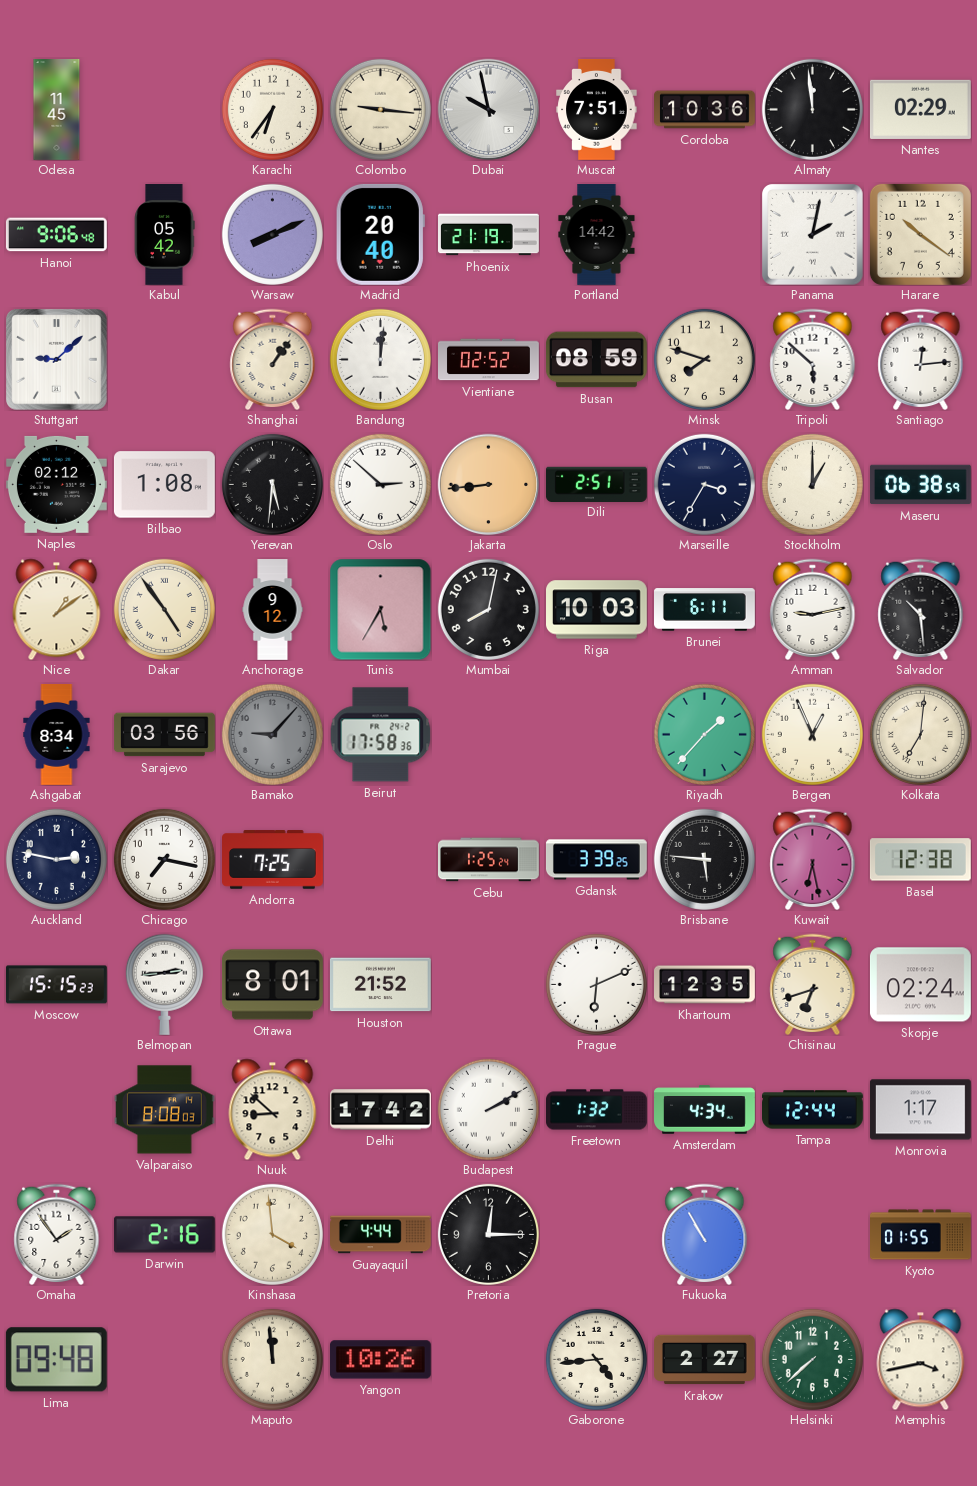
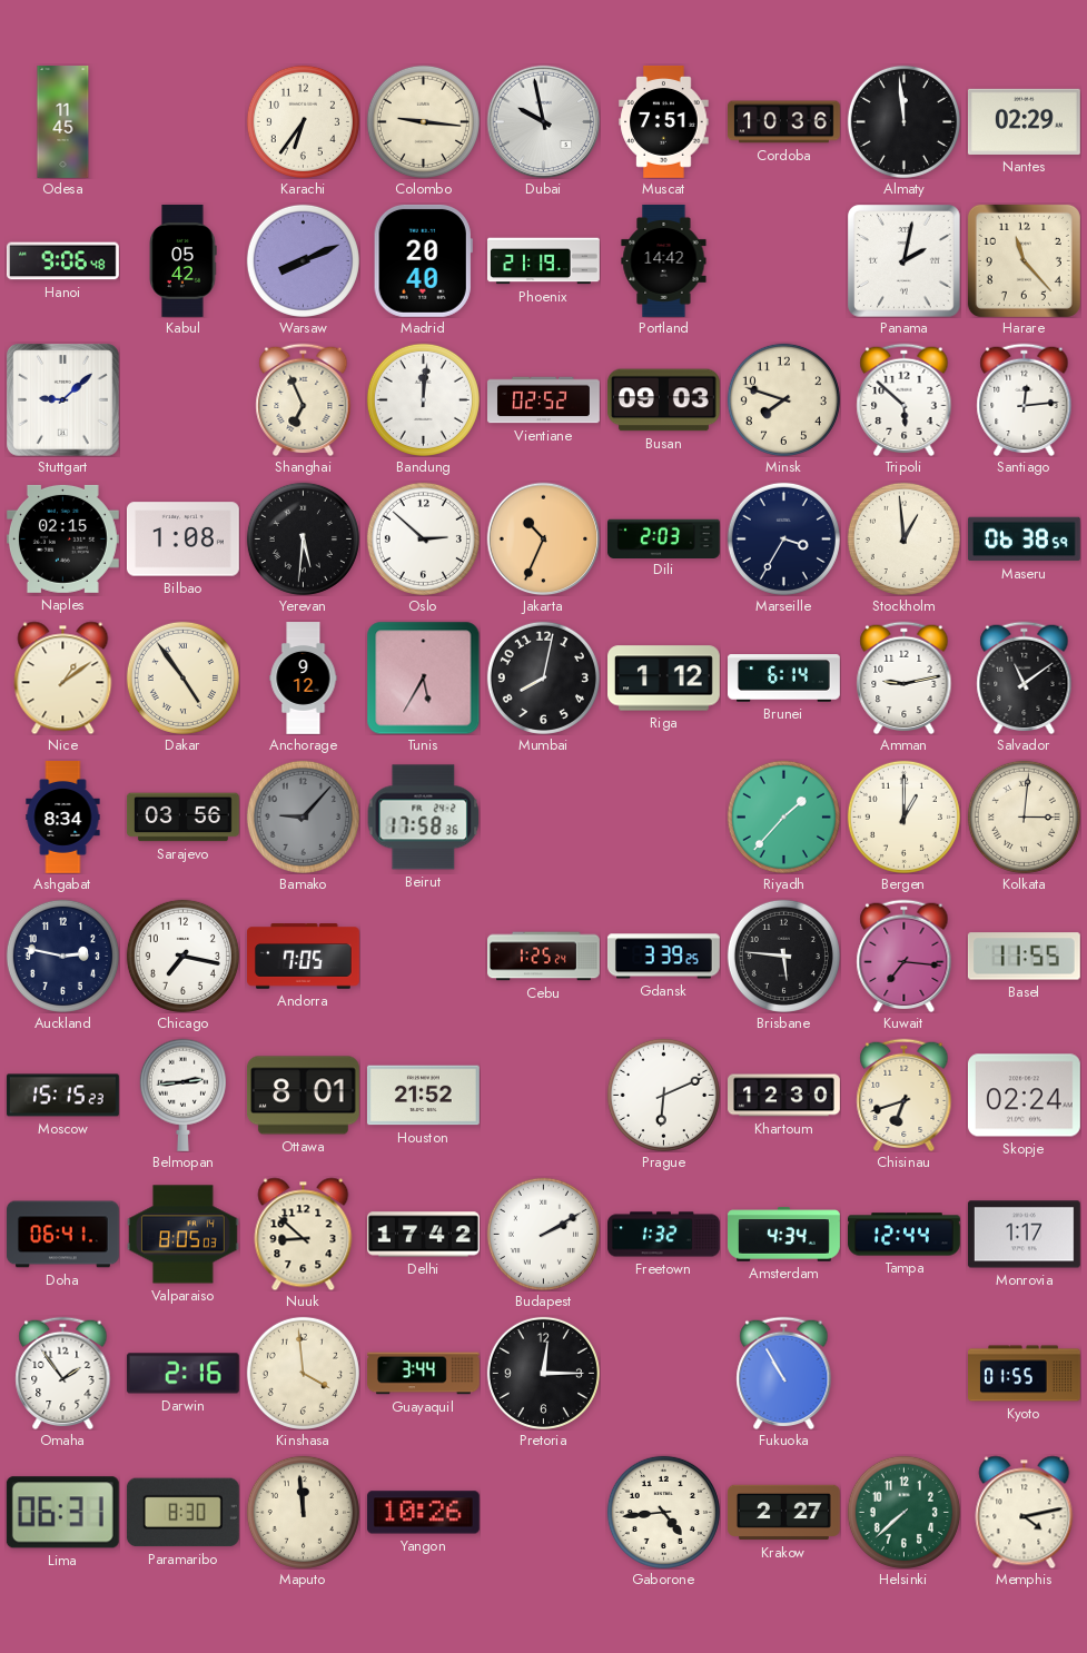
Harare: 10:21 -> 11:23 (1024, 260)
Shanghai: 1:06 -> 6:56 (304, 399)
Busan: 08:59 -> 09:03 (663, 400)
Naples: 02:12 -> 02:15 (62, 538)
Jakarta: 8:44 -> 10:34 (543, 538)
Dili: 2:51 -> 2:03 (663, 538)
Stockholm: 1:00 -> 12:59 (903, 538)
Riga: 10:03 -> 1:12 (664, 679)
Brunei: 6:11 -> 6:14 (784, 679)
Salvador: 10:29 -> 11:09 (1025, 677)
Bergen: 12:56 -> 1:00 (903, 816)
Kolkata: 7:01 -> 3:01 (1024, 816)
Andorra: 7:25 -> 7:05 (304, 957)
Kuwait: 6:28 -> 7:16 (905, 956)
Basel: 12:38 -> 11:55 (1024, 957)
Khartoum: 12:35 -> 12:30 (784, 1096)
Doha: none -> 06:41 (63, 1235)
Valparaiso: 8:08 -> 8:05 (182, 1235)
Guayaquil: 4:44 -> 3:44 (424, 1374)
Lima: 09:48 -> 06:31 (62, 1513)
Paramaribo: none -> 8:30 (182, 1513)
Memphis: 3:43 -> 4:13 (1025, 1512)
